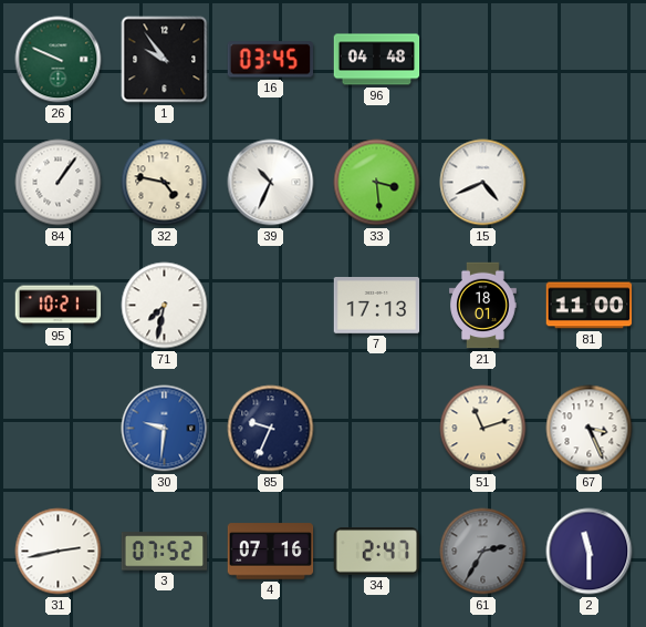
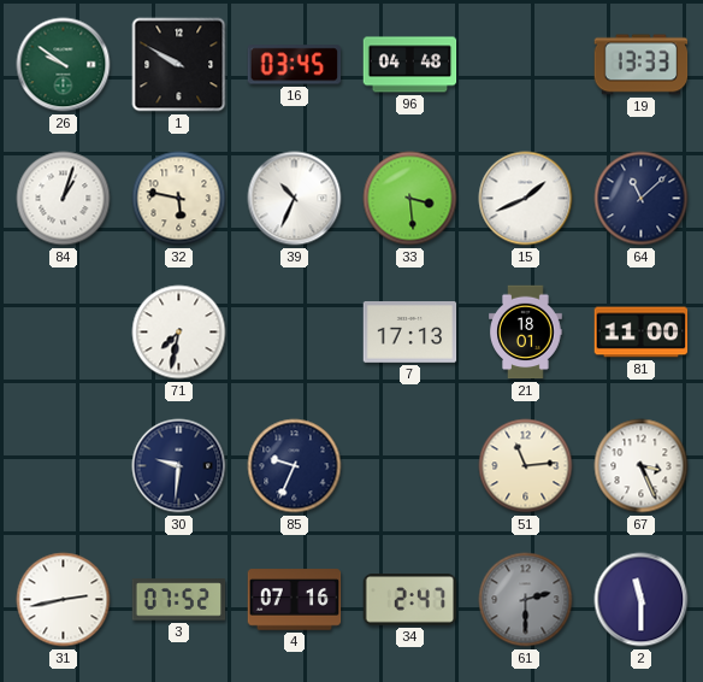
26: 9:49 -> 9:51 (64, 65)
1: 9:54 -> 9:50 (179, 65)
19: none -> 13:33 (642, 65)
84: 1:06 -> 1:03 (64, 199)
32: 4:47 -> 5:47 (179, 199)
15: 4:41 -> 1:41 (526, 199)
64: none -> 11:08 (642, 199)
95: 10:21 -> none (59, 306)
30 dial: blue -> navy (179, 466)
51: 11:12 -> 11:14 (526, 466)
61: 2:35 -> 2:30 (526, 600)
